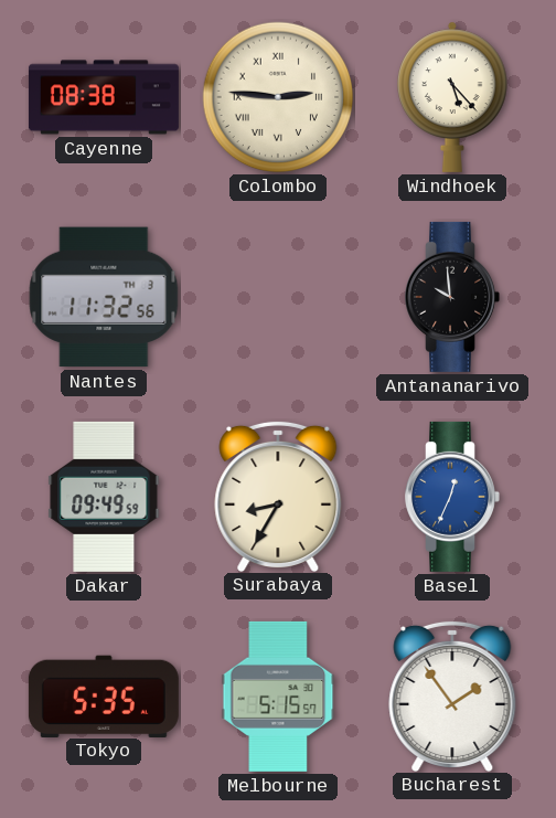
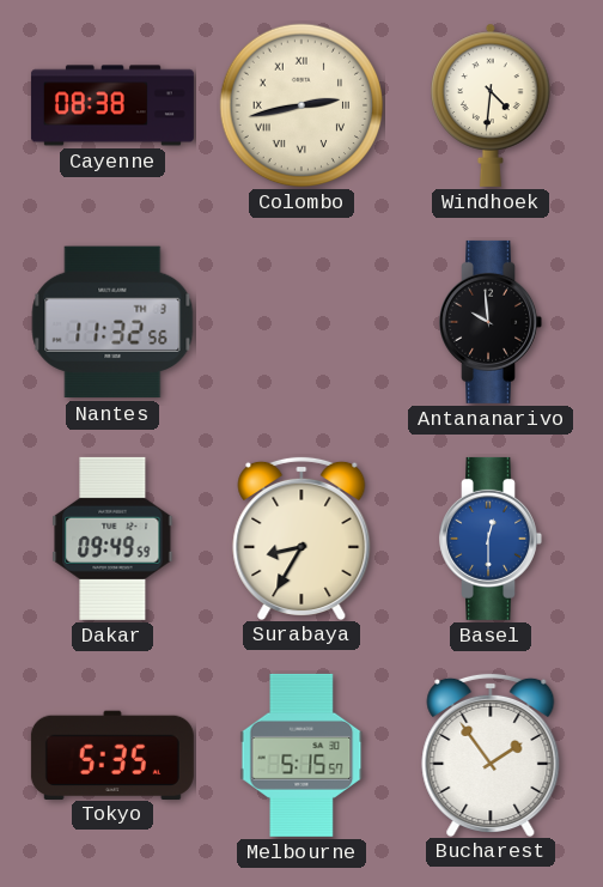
Colombo: 2:46 -> 2:43 (301, 105)
Windhoek: 5:23 -> 4:31 (491, 105)
Basel: 12:34 -> 12:30 (491, 539)
